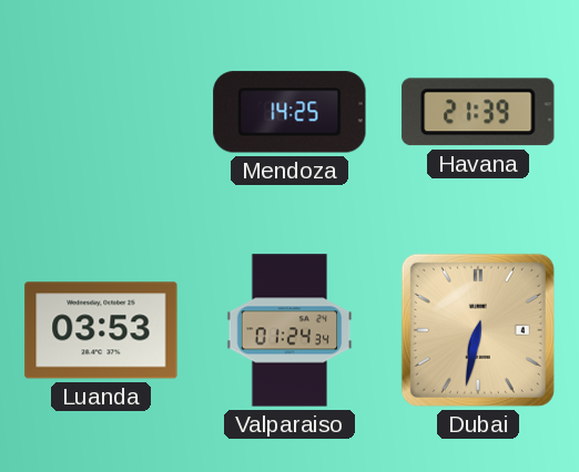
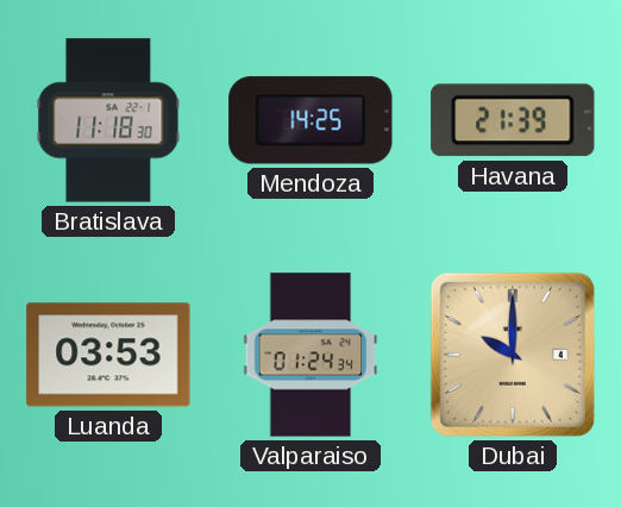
Bratislava: none -> 11:18 (108, 120)
Dubai: 6:32 -> 10:00 (513, 355)
